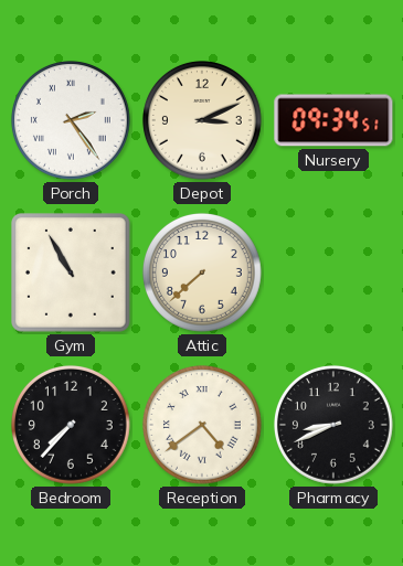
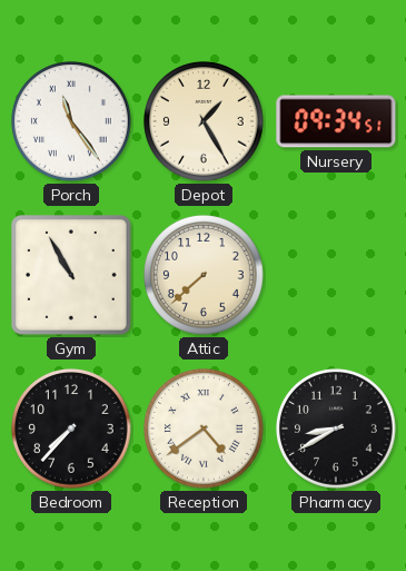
Porch: 2:24 -> 11:24 (71, 121)
Depot: 3:11 -> 1:25 (204, 121)
Pharmacy: 8:41 -> 8:40 (336, 429)
